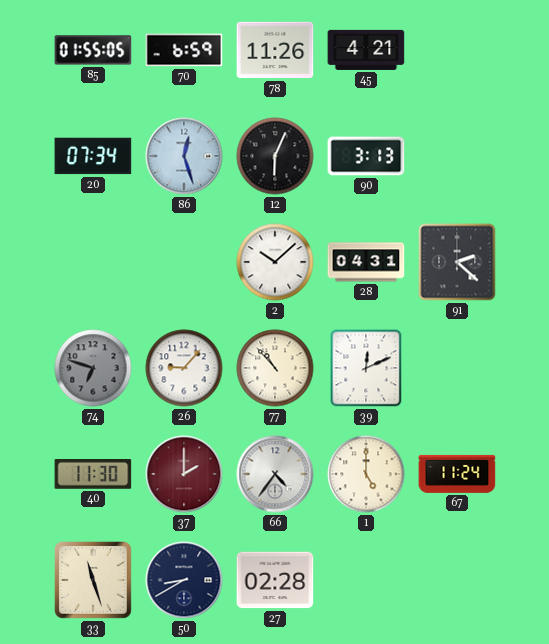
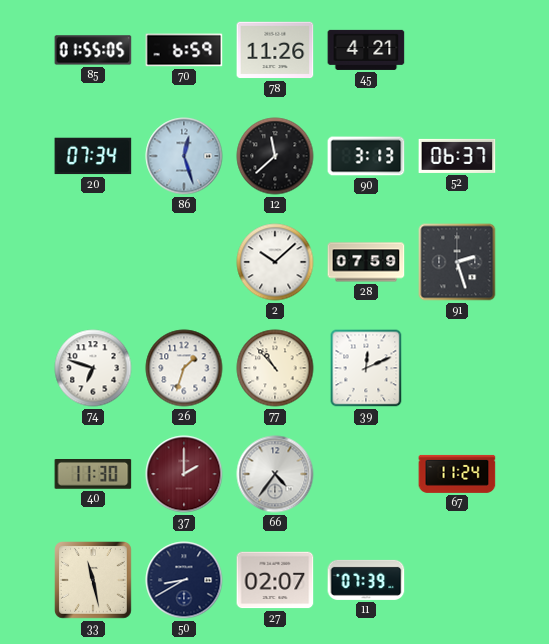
12: 6:04 -> 11:38 (275, 156)
52: none -> 06:37 (457, 156)
28: 04:31 -> 07:59 (366, 262)
91: 2:22 -> 2:27 (457, 262)
74 dial: grey -> white (93, 368)
26: 9:07 -> 1:33 (184, 368)
1: 5:00 -> none (366, 474)
33: 11:27 -> 11:28 (94, 581)
27: 02:28 -> 02:07 (275, 580)
11: none -> 07:39 (366, 580)
